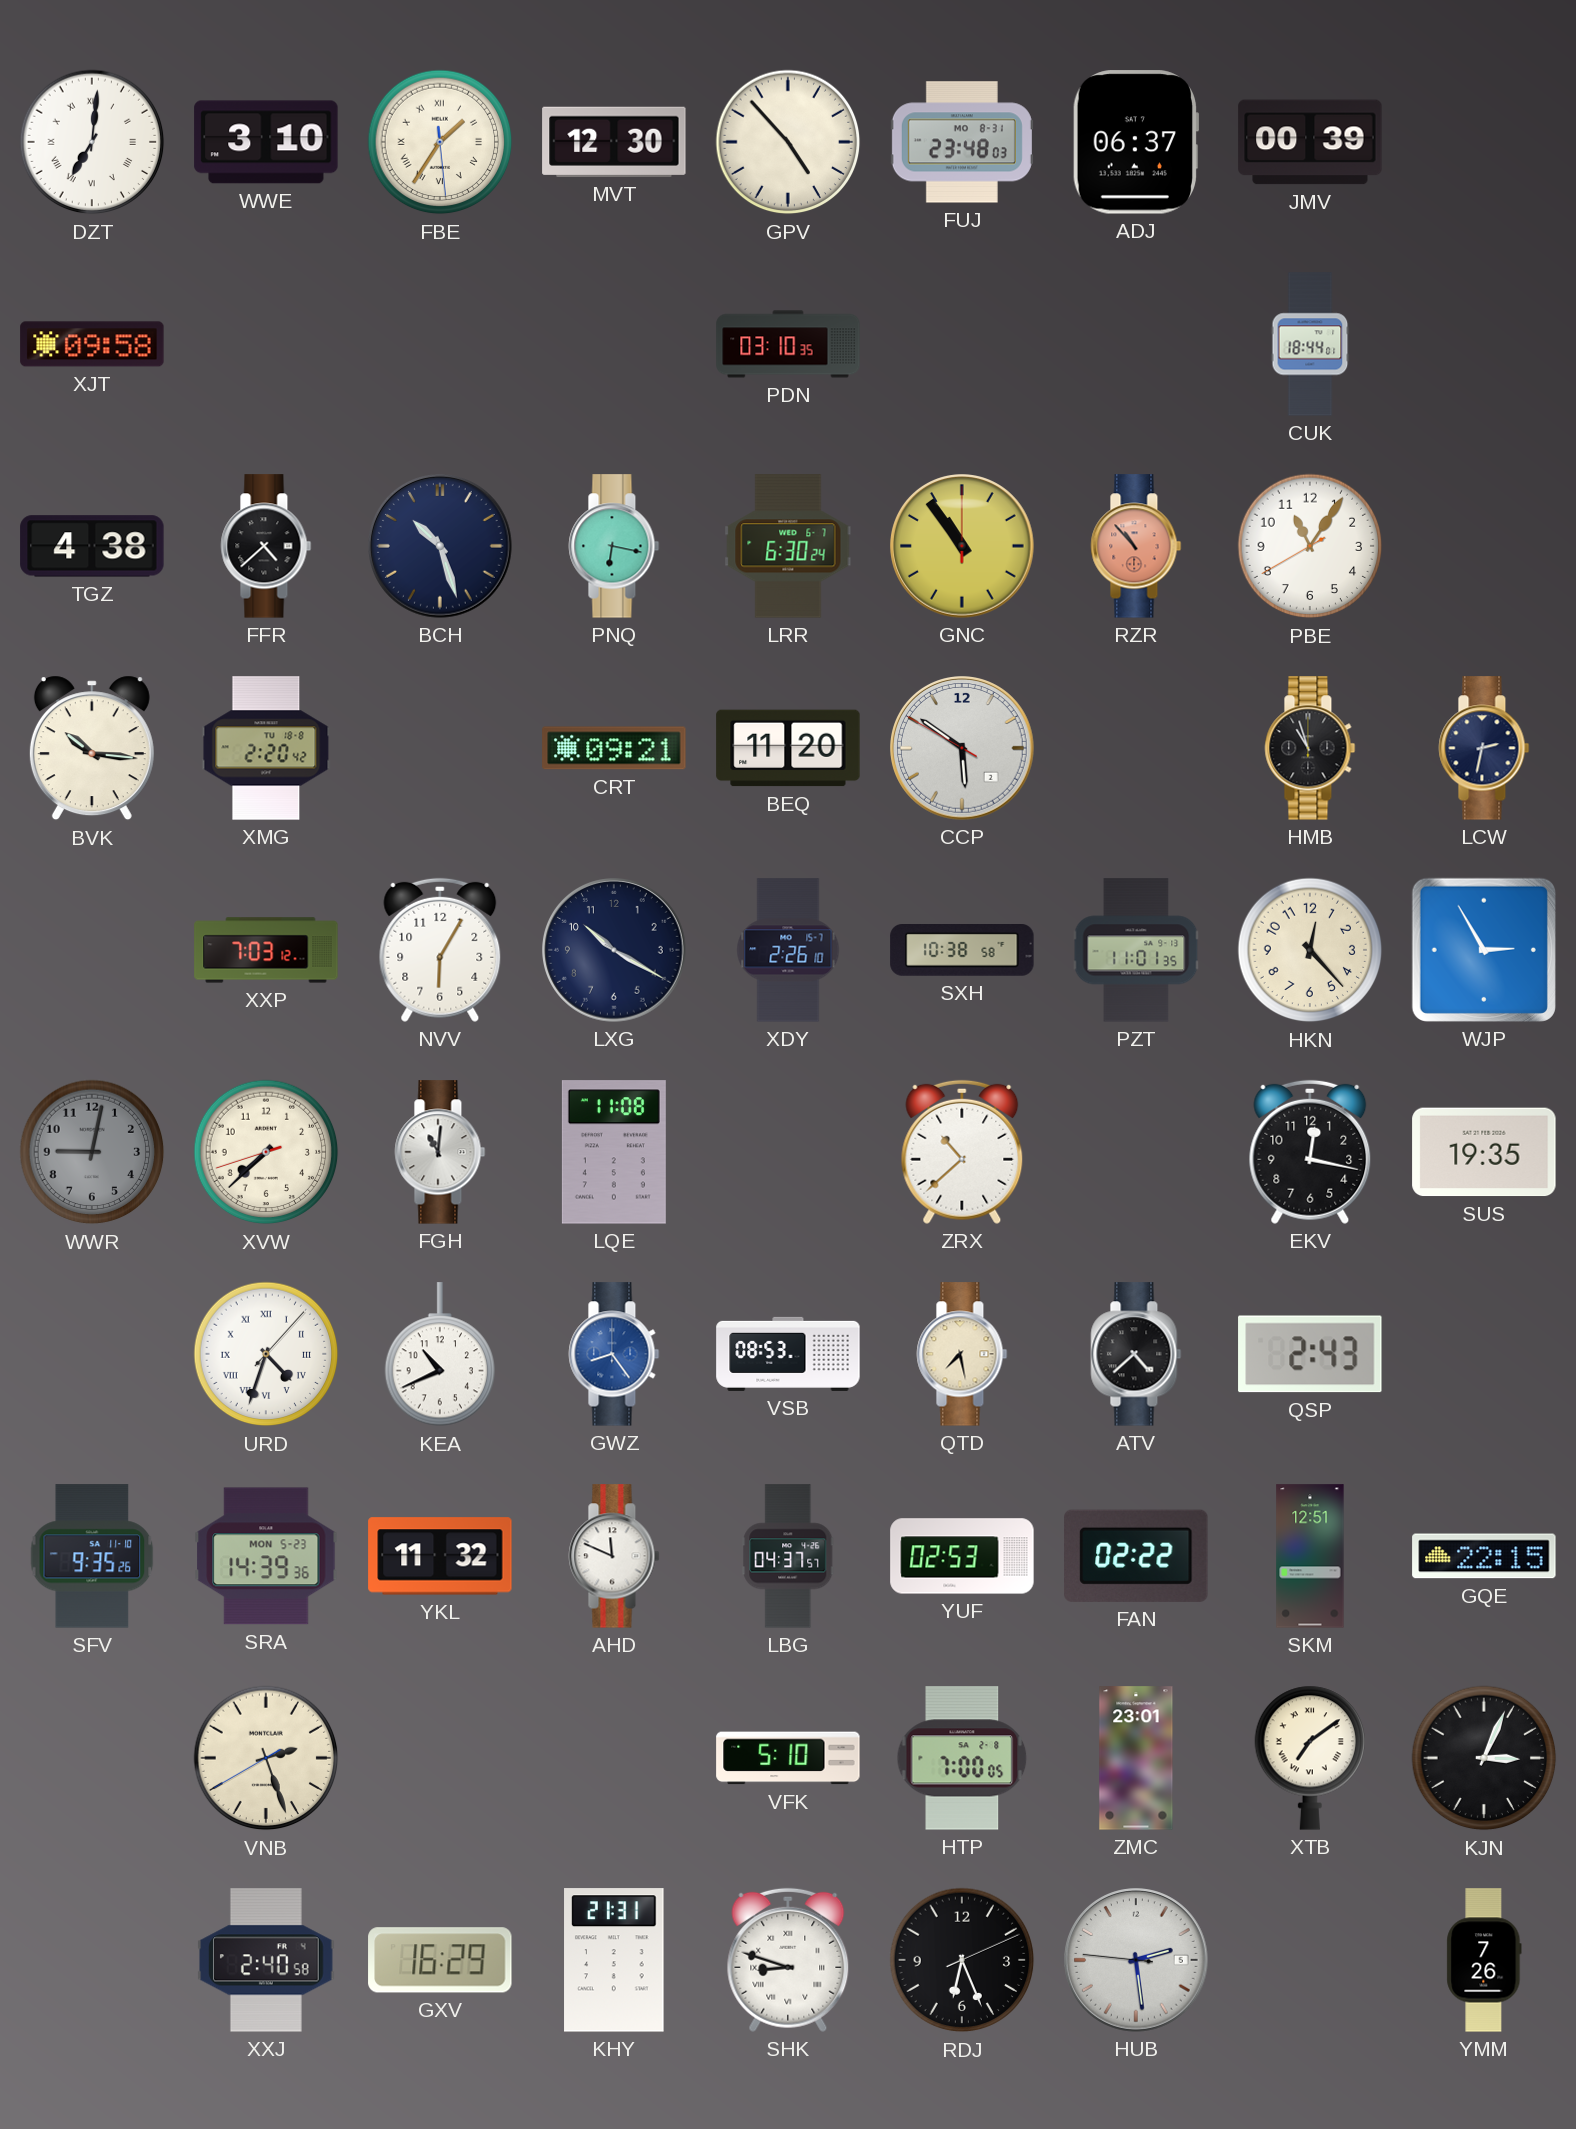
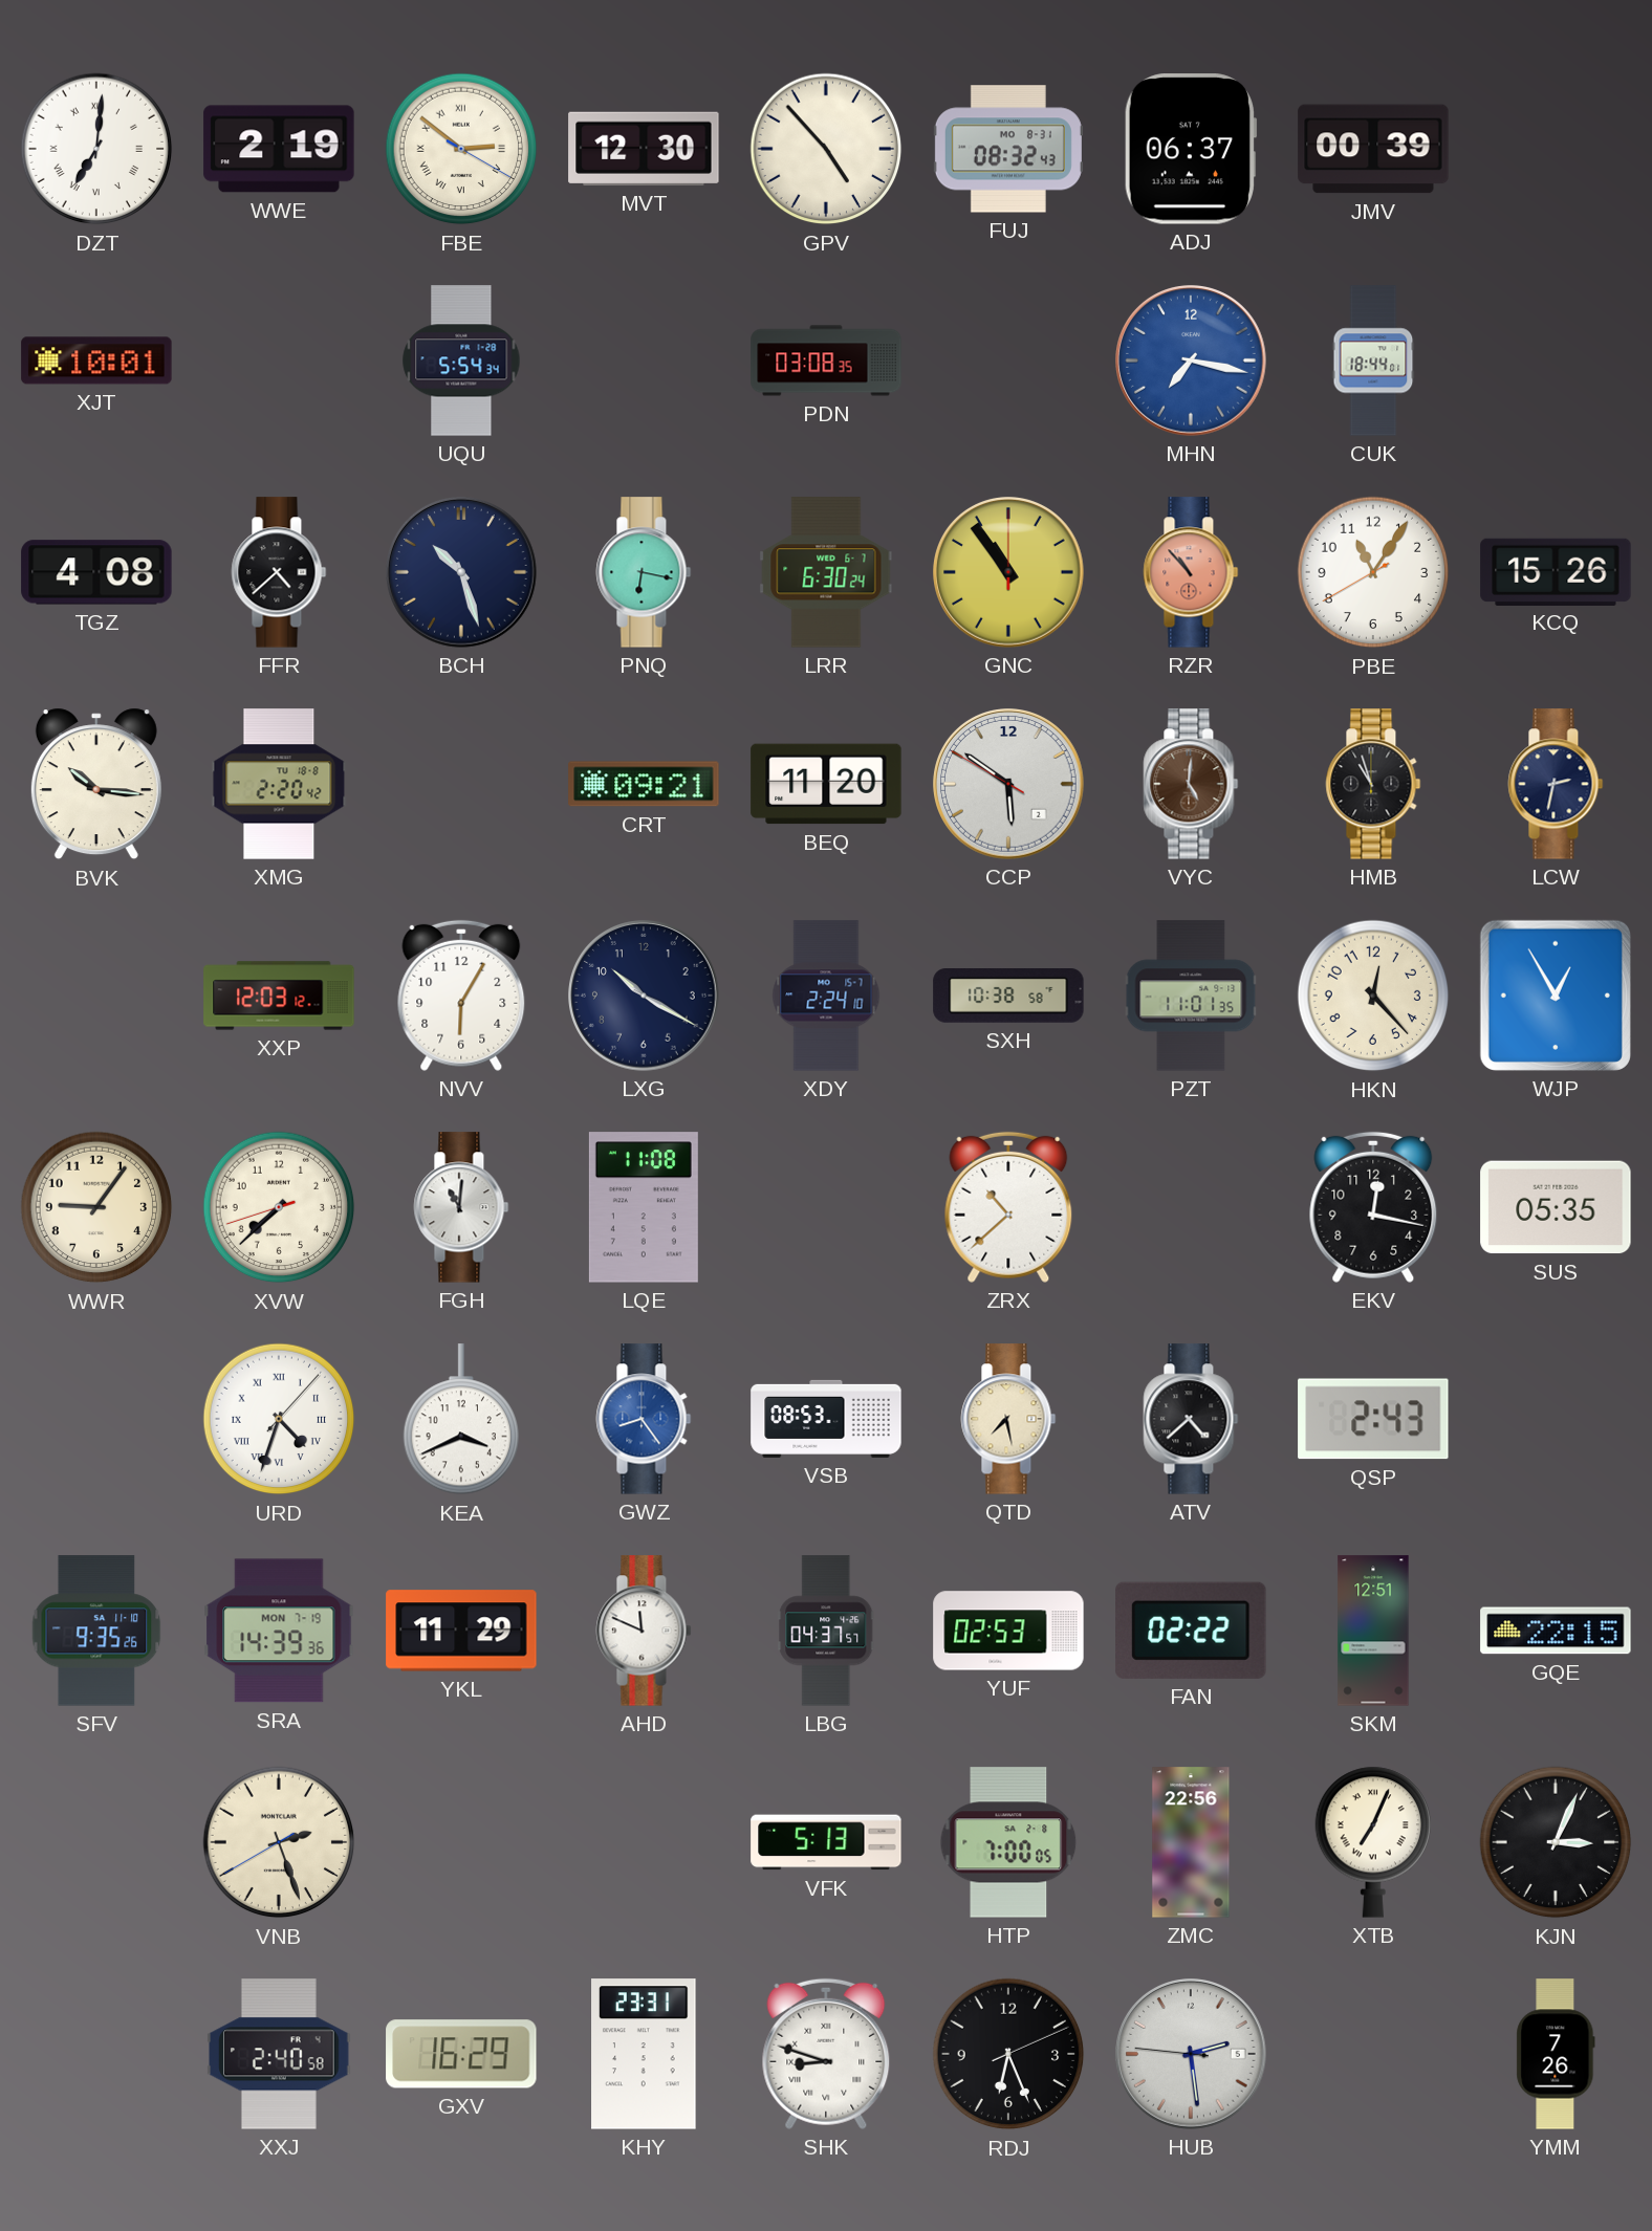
WWE: 3:10 -> 2:19 (279, 149)
FBE: 1:35 -> 2:51 (461, 149)
FUJ: 23:48 -> 08:32 (1008, 149)
XJT: 09:58 -> 10:01 (96, 360)
UQU: none -> 5:54 (461, 360)
PDN: 03:10 -> 03:08 (826, 360)
MHN: none -> 7:17 (1192, 362)
TGZ: 4:38 -> 4:08 (96, 572)
KCQ: none -> 15:26 (1556, 571)
VYC: none -> 5:01 (1191, 784)
XXP: 7:03 -> 12:03 (279, 996)
XDY: 2:26 -> 2:24 (826, 996)
WJP: 2:55 -> 12:55 (1556, 996)
WWR: 9:02 -> 9:06 (96, 1207)
WWR dial: grey -> cream (96, 1207)
SUS: 19:35 -> 05:35 (1556, 1207)
KEA: 10:41 -> 3:41 (460, 1420)
SRA date: MON 5-23 -> MON 7-19 (279, 1631)
YKL: 11:32 -> 11:29 (461, 1631)
VFK: 5:10 -> 5:13 (826, 1842)
ZMC: 23:01 -> 22:56 (1191, 1842)
XTB: 7:09 -> 7:04 (1372, 1842)
KHY: 21:31 -> 23:31 (644, 2054)
